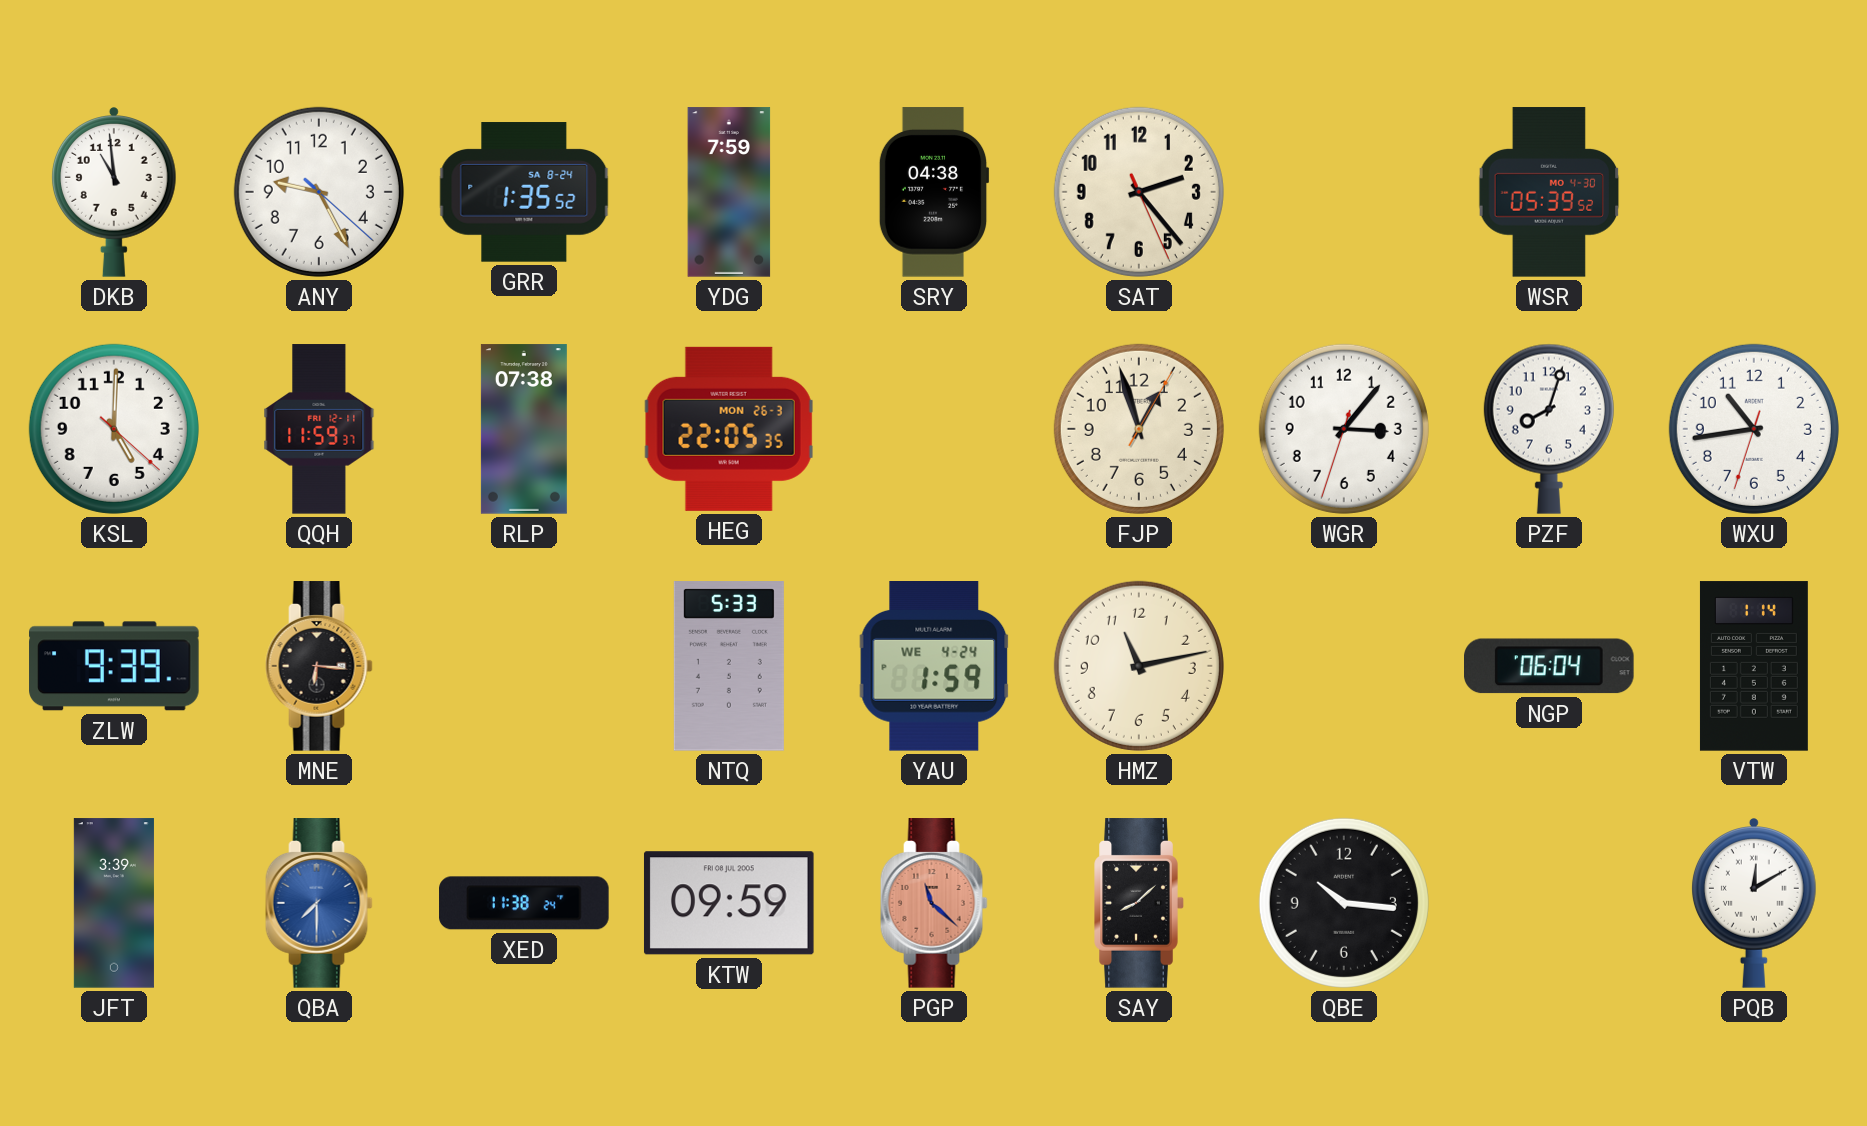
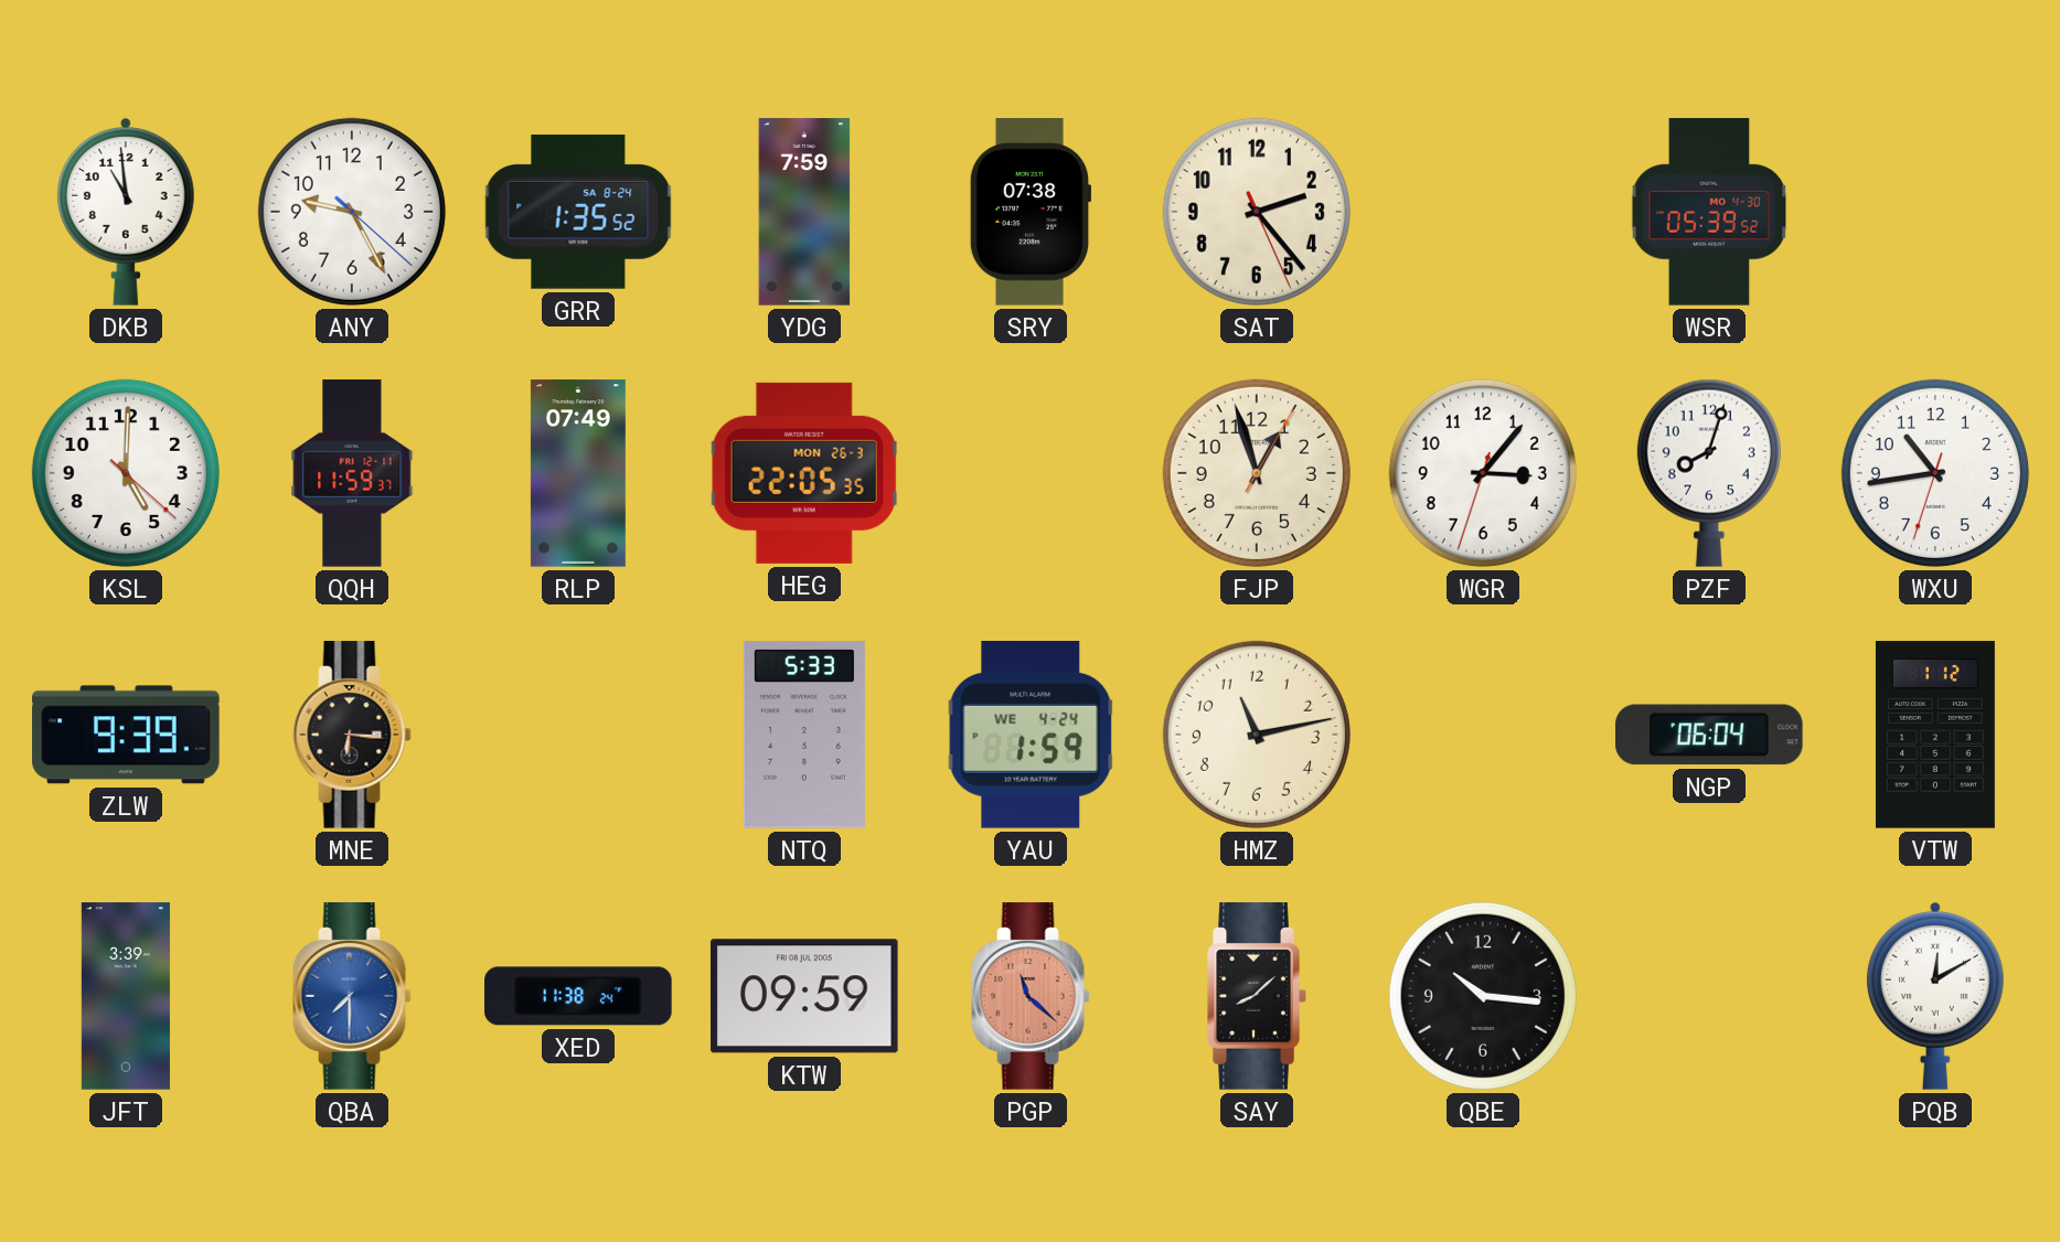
SRY: 04:38 -> 07:38 (1031, 212)
RLP: 07:38 -> 07:49 (578, 473)
VTW: 1:14 -> 1:12 (1935, 735)
